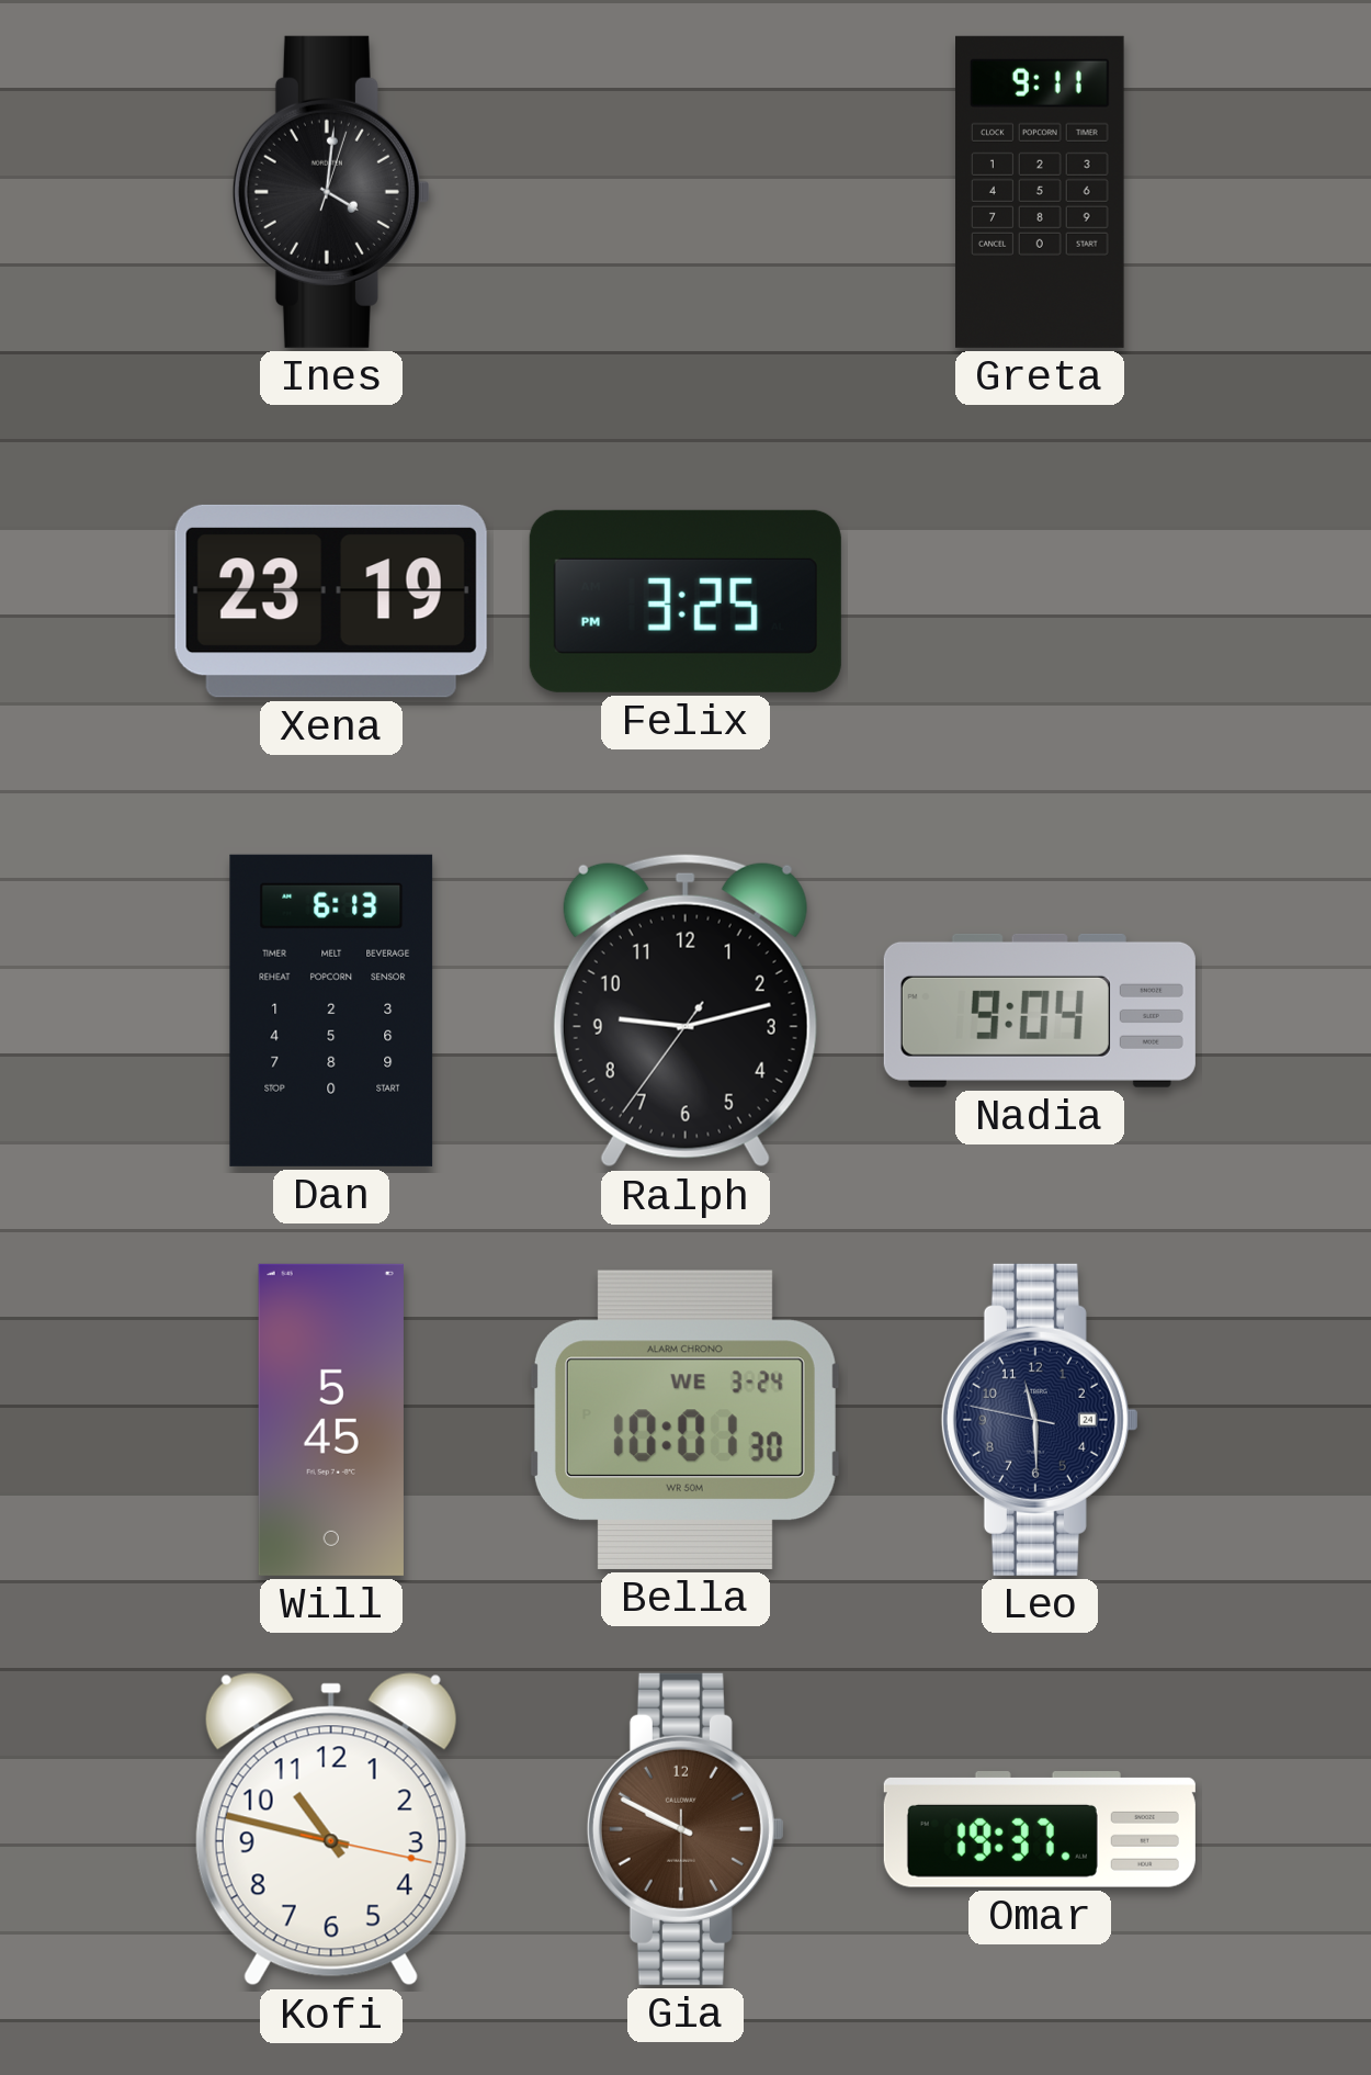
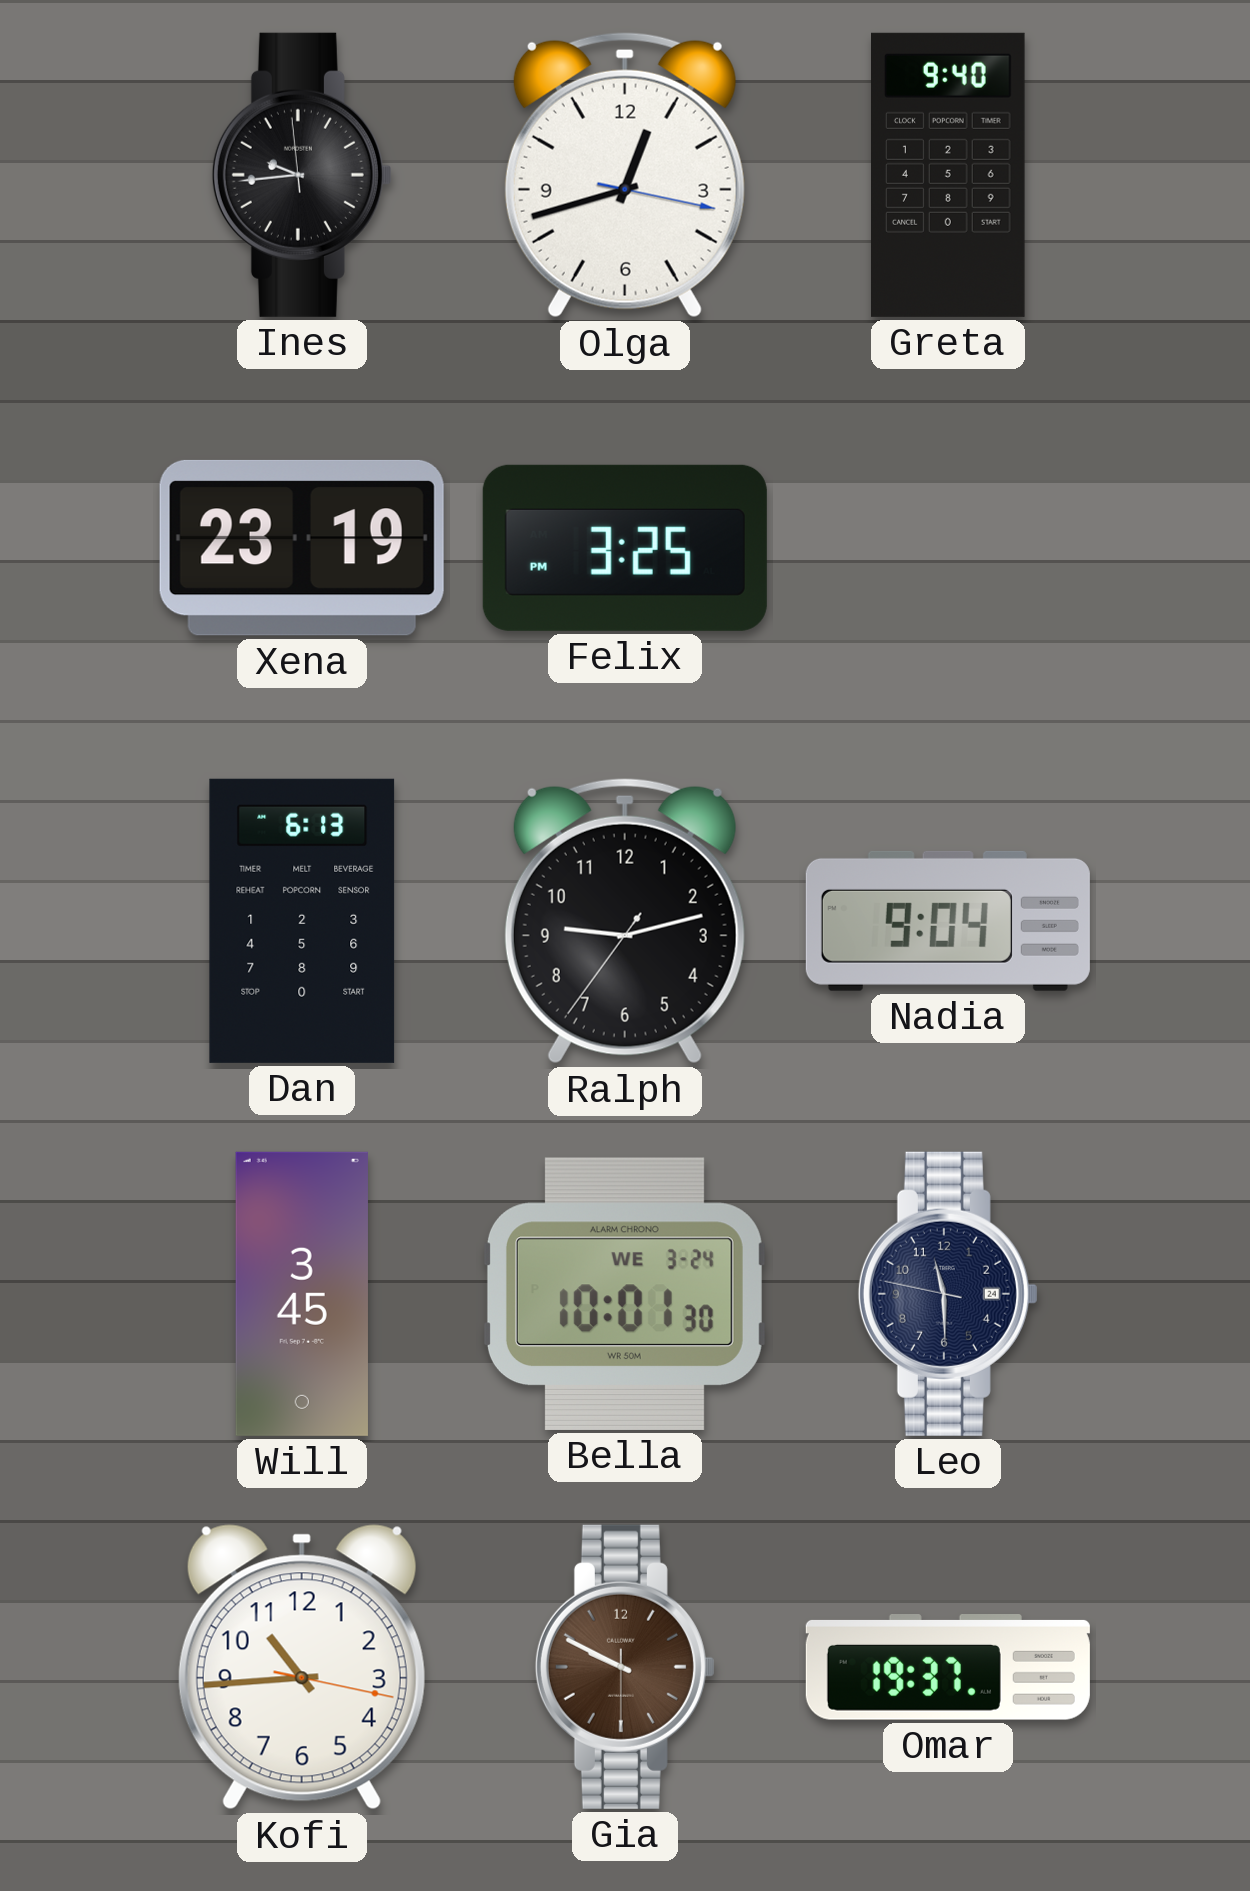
Ines: 4:01 -> 9:43 (302, 175)
Olga: none -> 12:42 (625, 175)
Greta: 9:11 -> 9:40 (948, 175)
Will: 5:45 -> 3:45 (302, 1294)
Kofi: 10:47 -> 10:44 (302, 1667)
